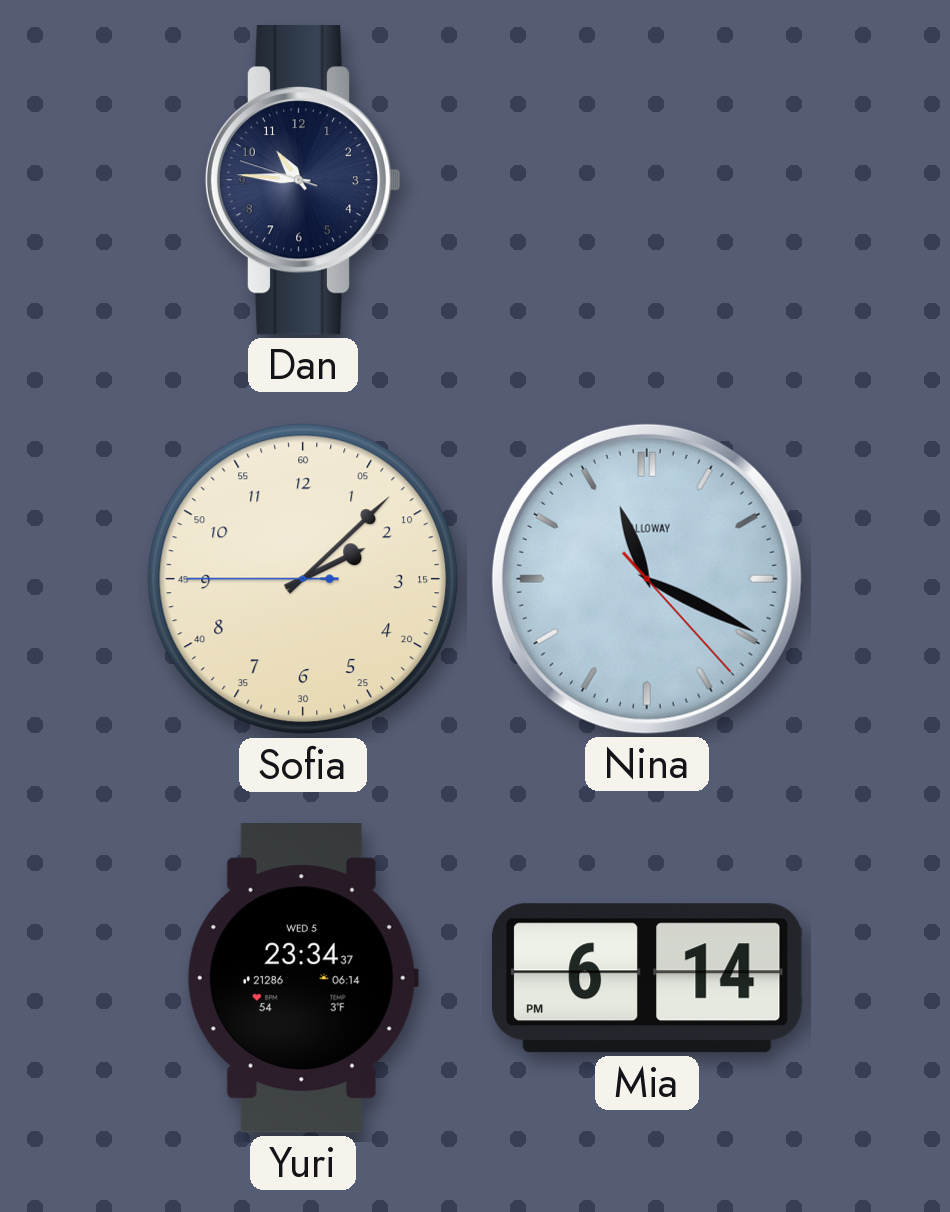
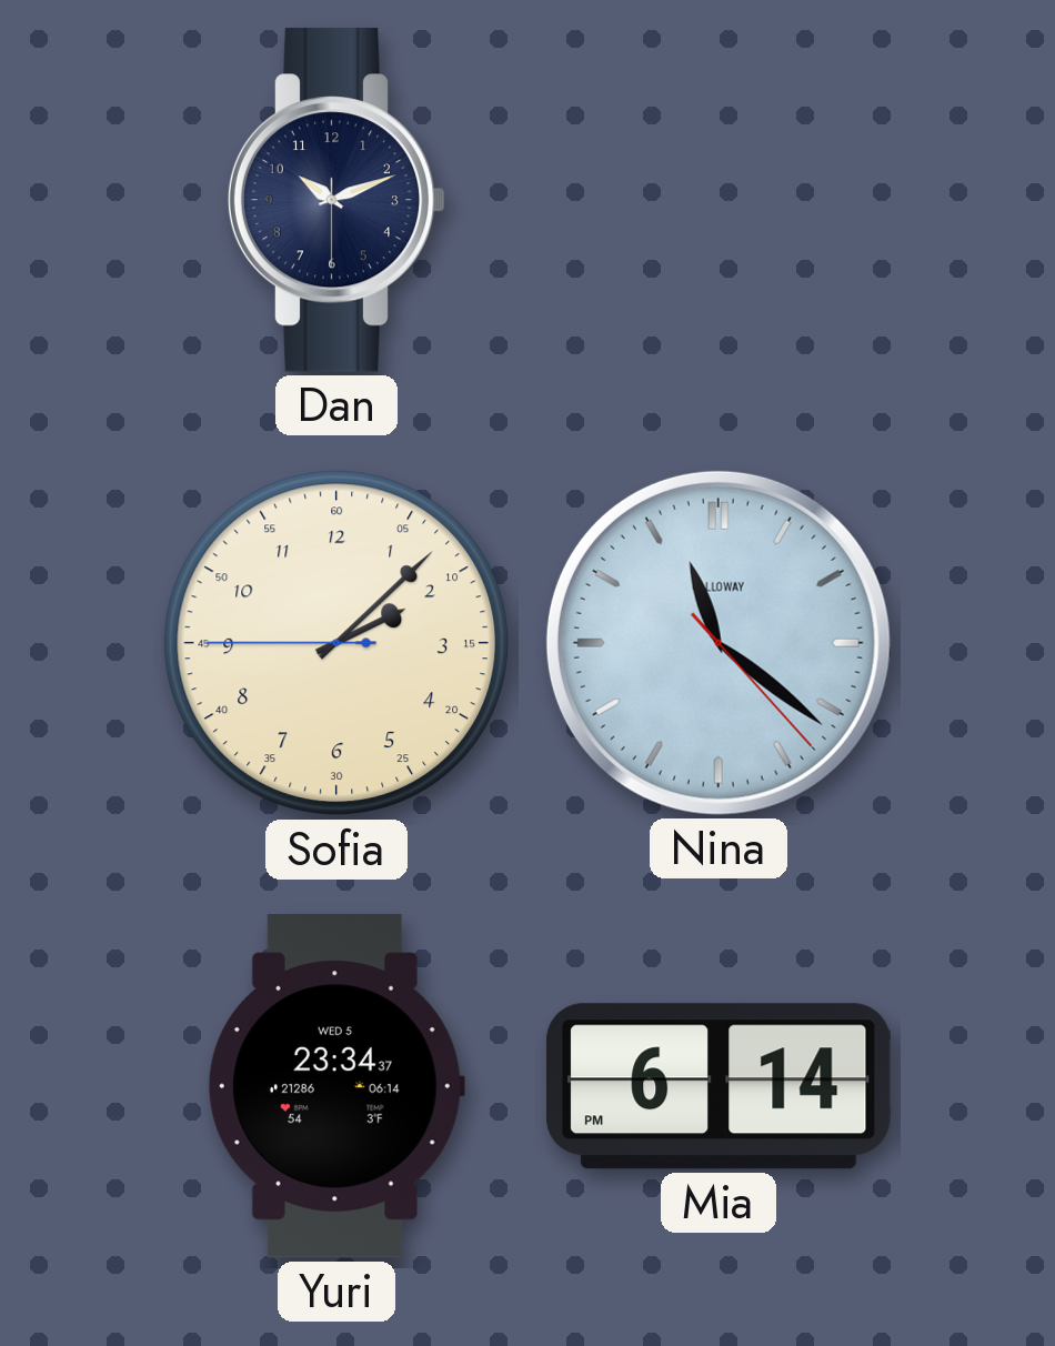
Dan: 10:45 -> 10:11 (336, 200)
Nina: 11:19 -> 11:21 (719, 643)
